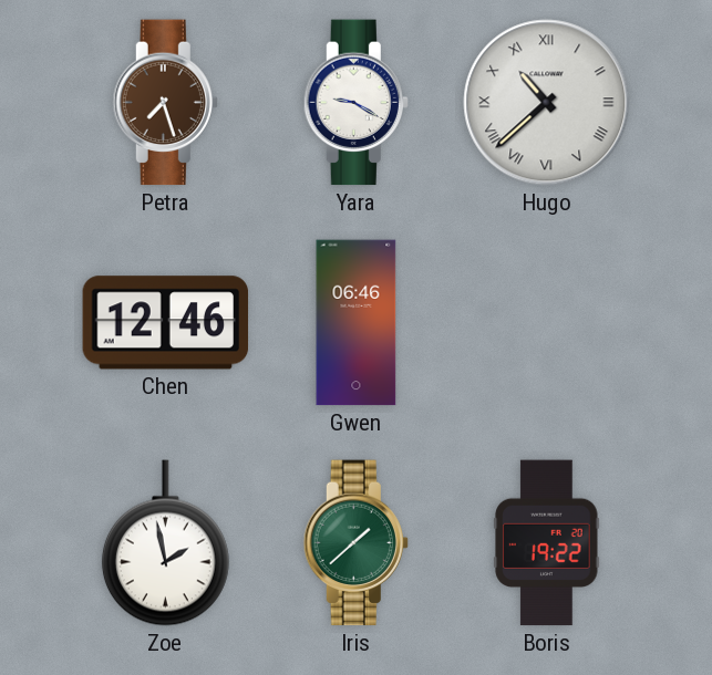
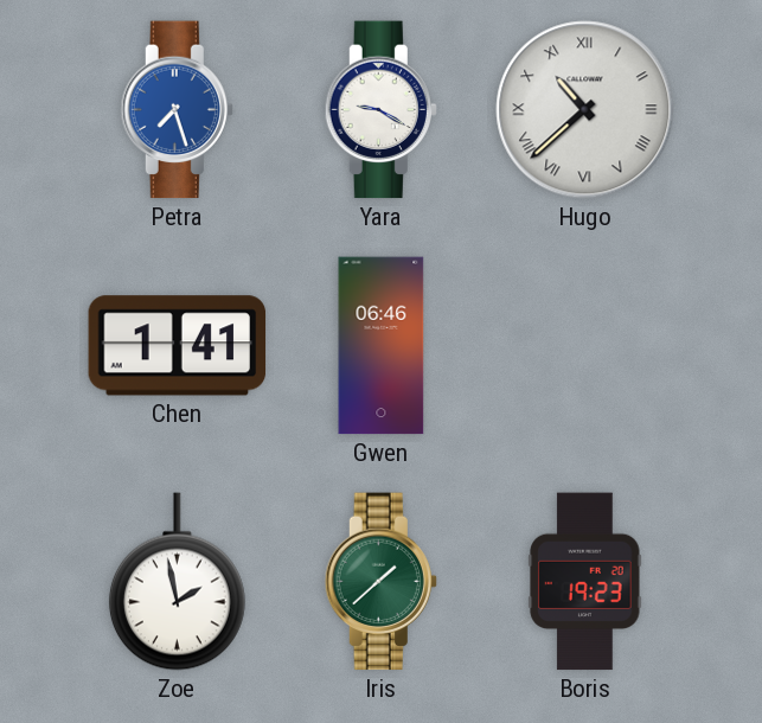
Petra dial: brown -> blue (177, 110)
Chen: 12:46 -> 1:41 (178, 346)
Boris: 19:22 -> 19:23 (585, 582)
